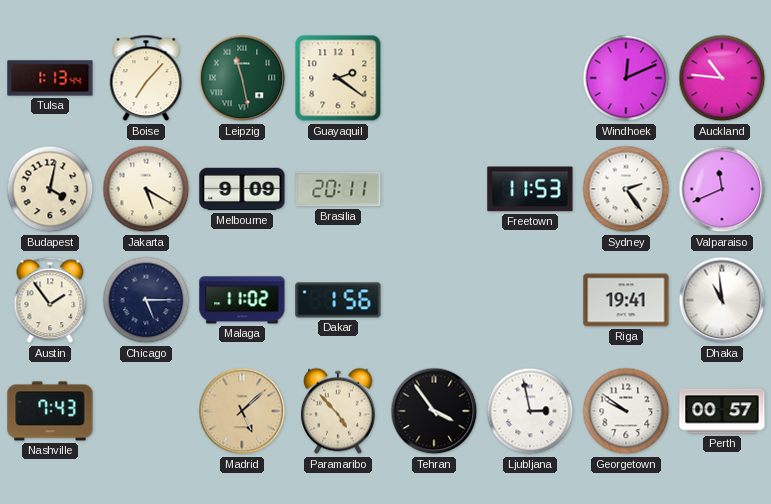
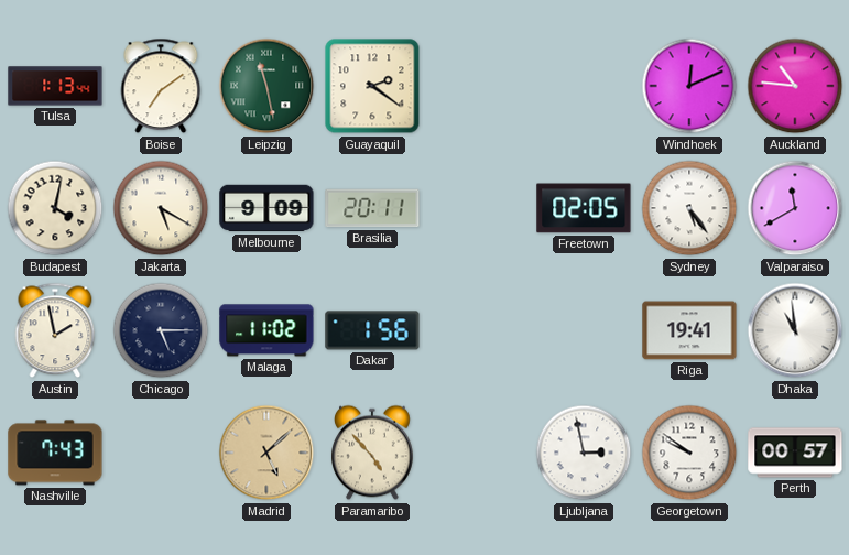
Boise: 7:07 -> 7:09 (161, 86)
Freetown: 11:53 -> 02:05 (584, 208)
Sydney: 2:24 -> 5:24 (689, 208)
Valparaiso: 11:41 -> 11:40 (795, 208)
Austin: 1:54 -> 1:58 (55, 330)
Tehran: 3:54 -> none (434, 411)
